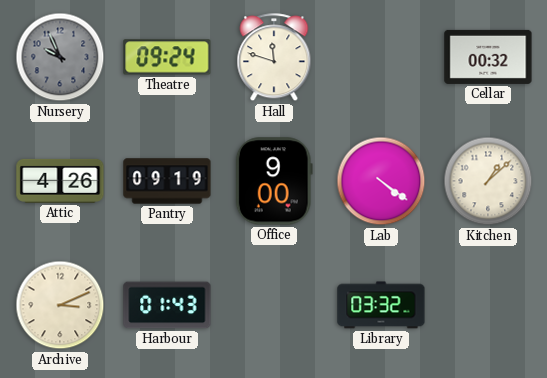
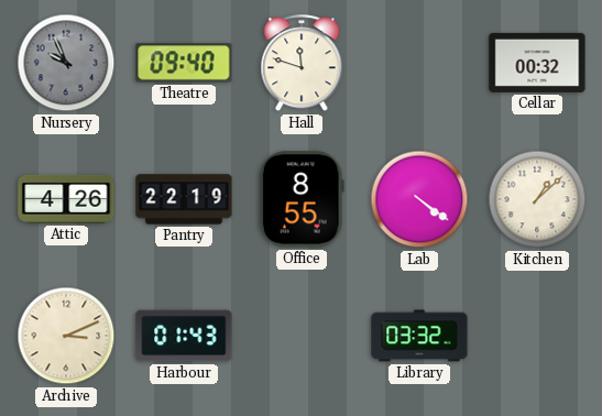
Theatre: 09:24 -> 09:40 (184, 63)
Pantry: 09:19 -> 22:19 (184, 199)
Office: 9:00 -> 8:55 (302, 199)
